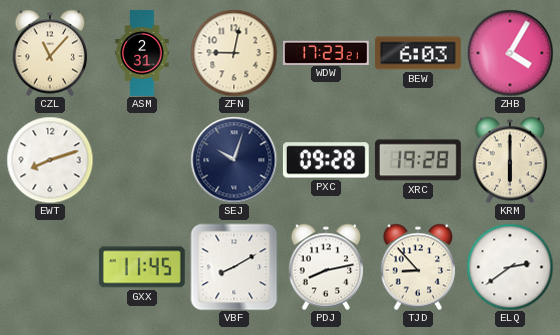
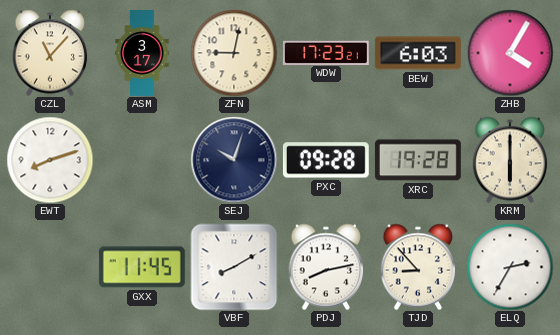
ASM: 2:31 -> 3:17 (142, 53)
ELQ: 2:39 -> 2:35 (510, 267)
